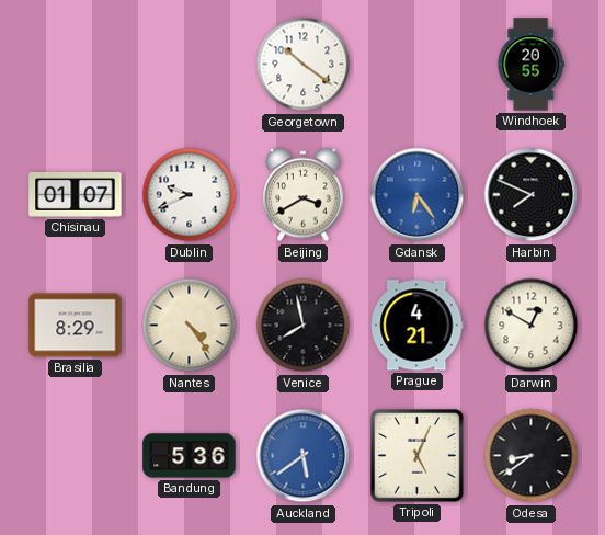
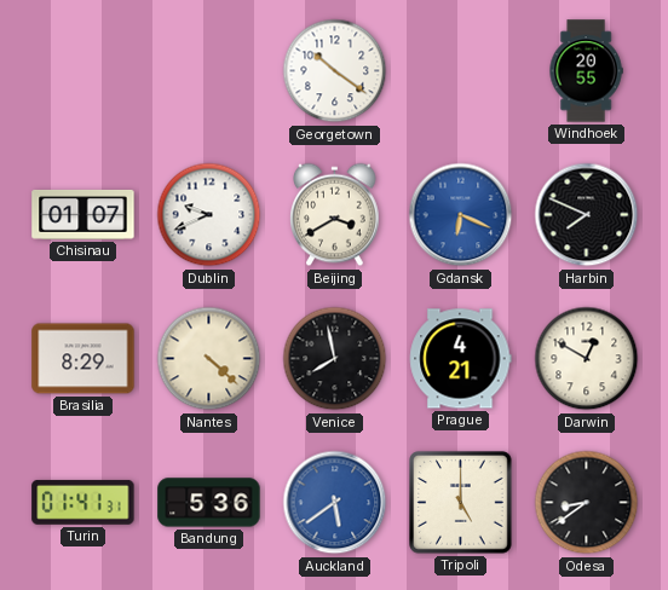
Gdansk: 6:24 -> 6:19 (461, 215)
Nantes: 4:24 -> 4:22 (209, 359)
Turin: none -> 01:41 (83, 502)
Tripoli: 5:04 -> 5:00 (461, 503)
